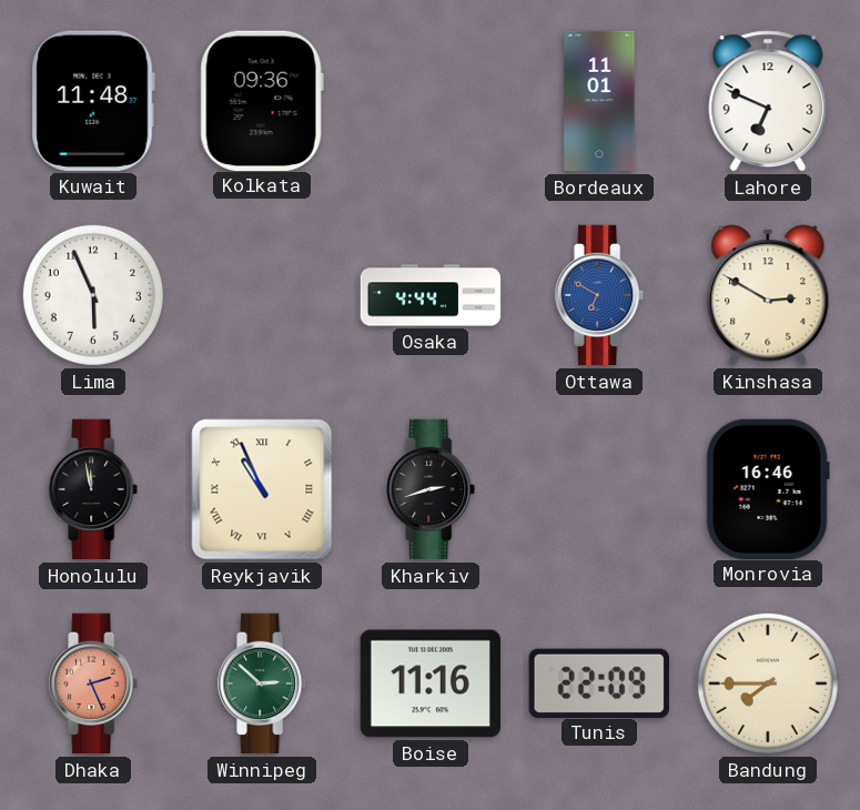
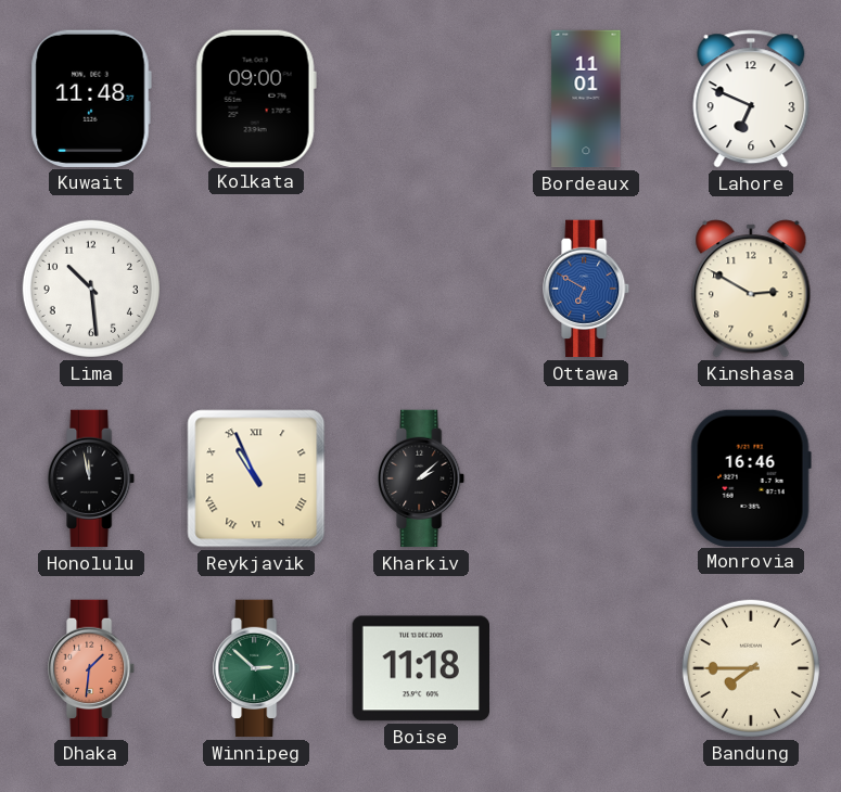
Kolkata: 09:36 -> 09:00 (256, 98)
Lima: 5:56 -> 10:29 (91, 289)
Osaka: 4:44 -> none (431, 295)
Kharkiv: 2:42 -> 2:08 (422, 478)
Dhaka: 2:26 -> 1:31 (92, 668)
Boise: 11:16 -> 11:18 (420, 668)
Tunis: 22:09 -> none (599, 682)
